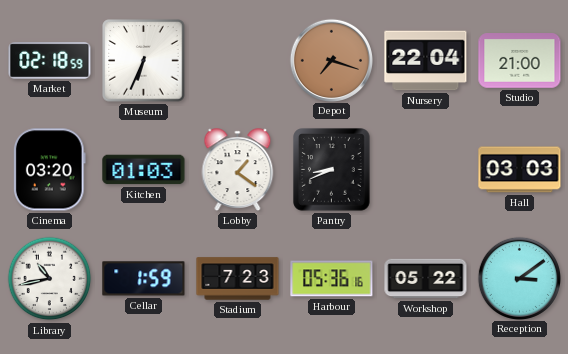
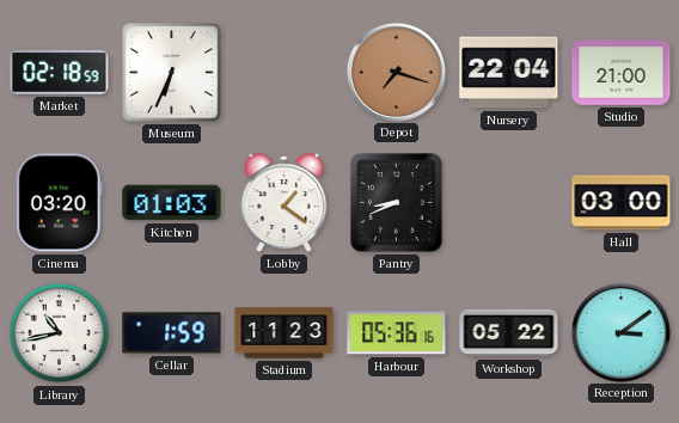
Hall: 03:03 -> 03:00 (622, 203)
Stadium: 7:23 -> 11:23 (285, 333)
